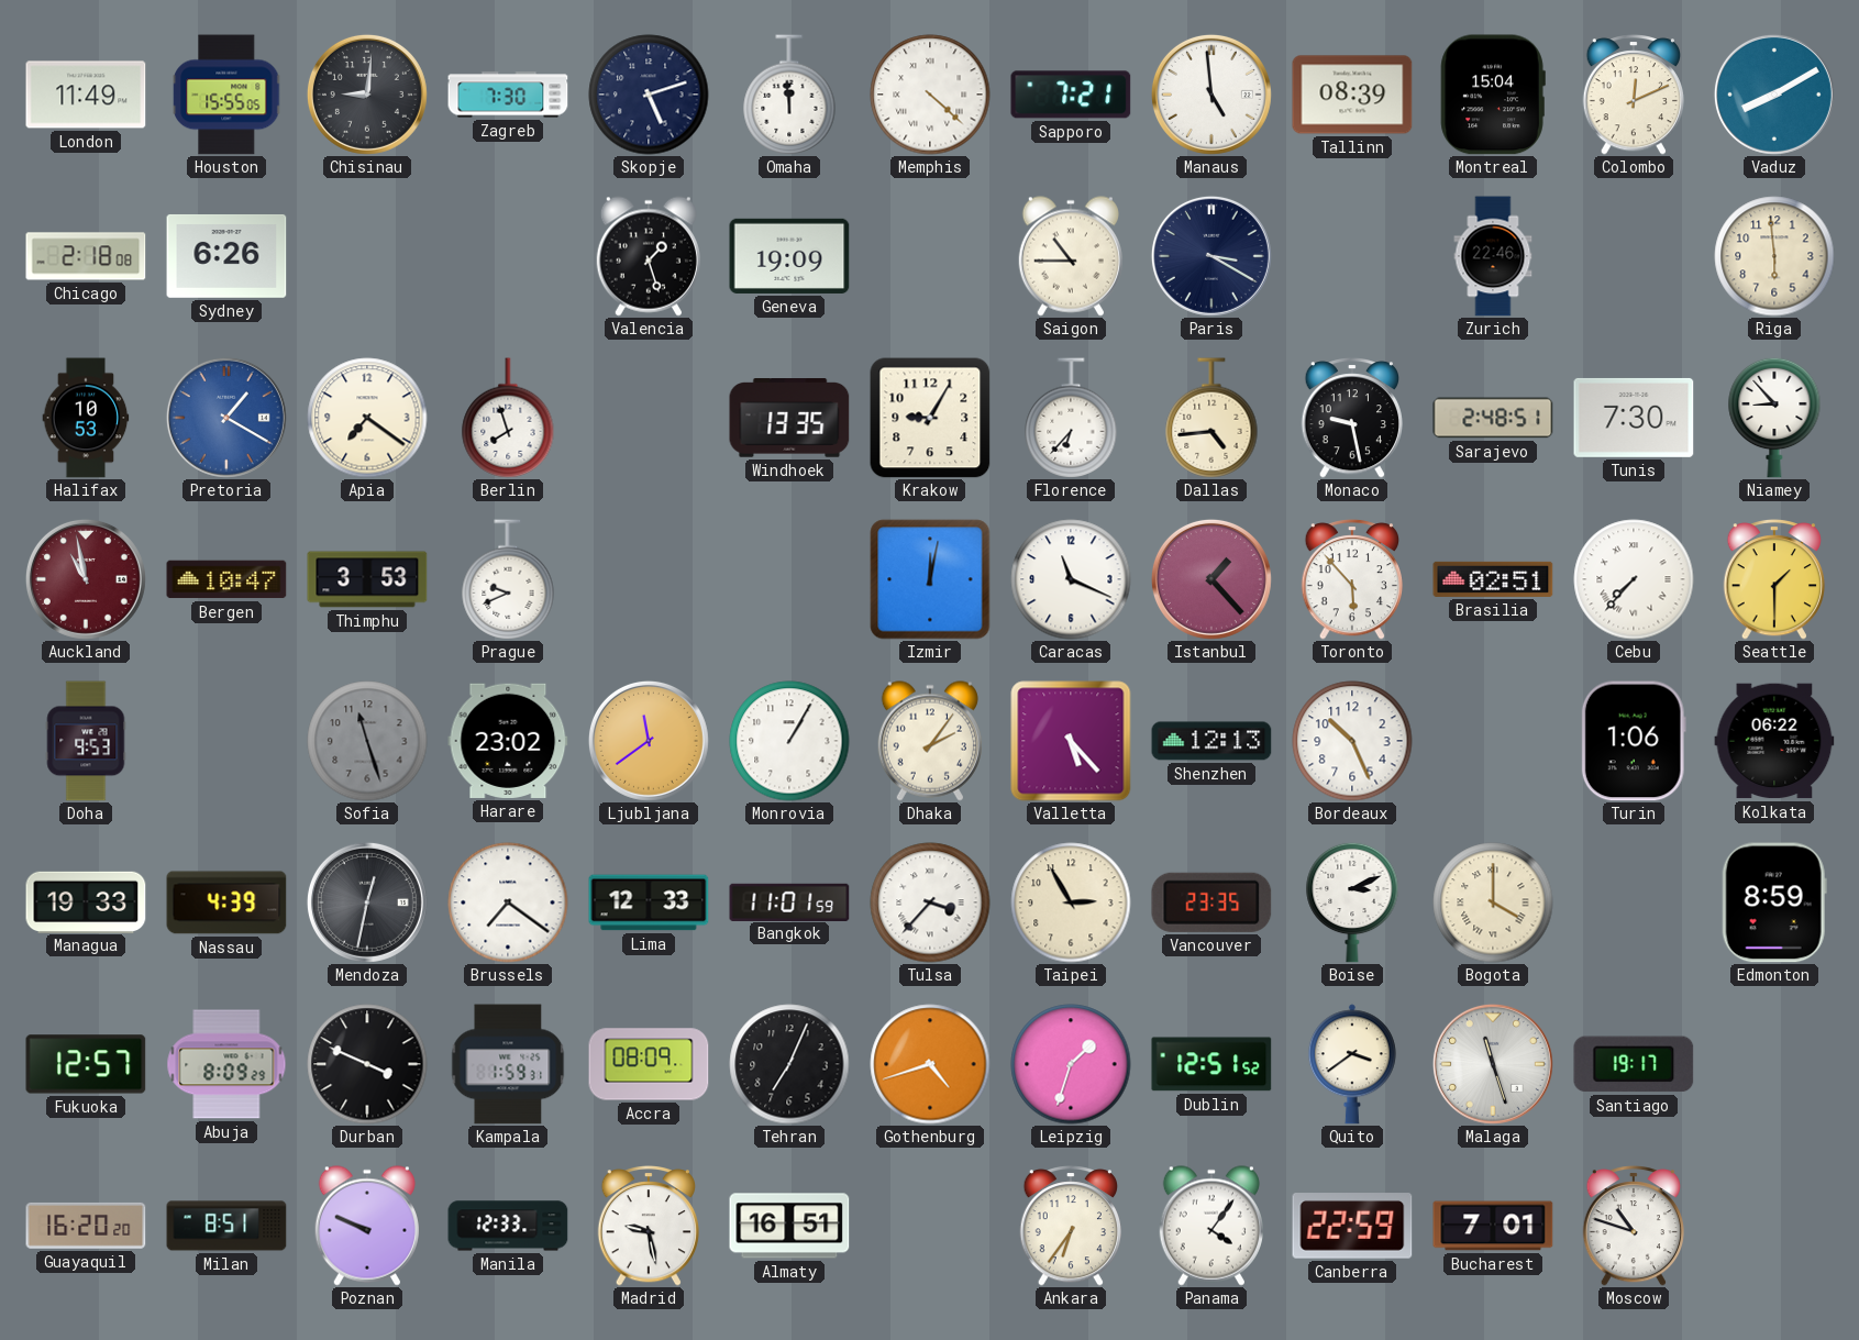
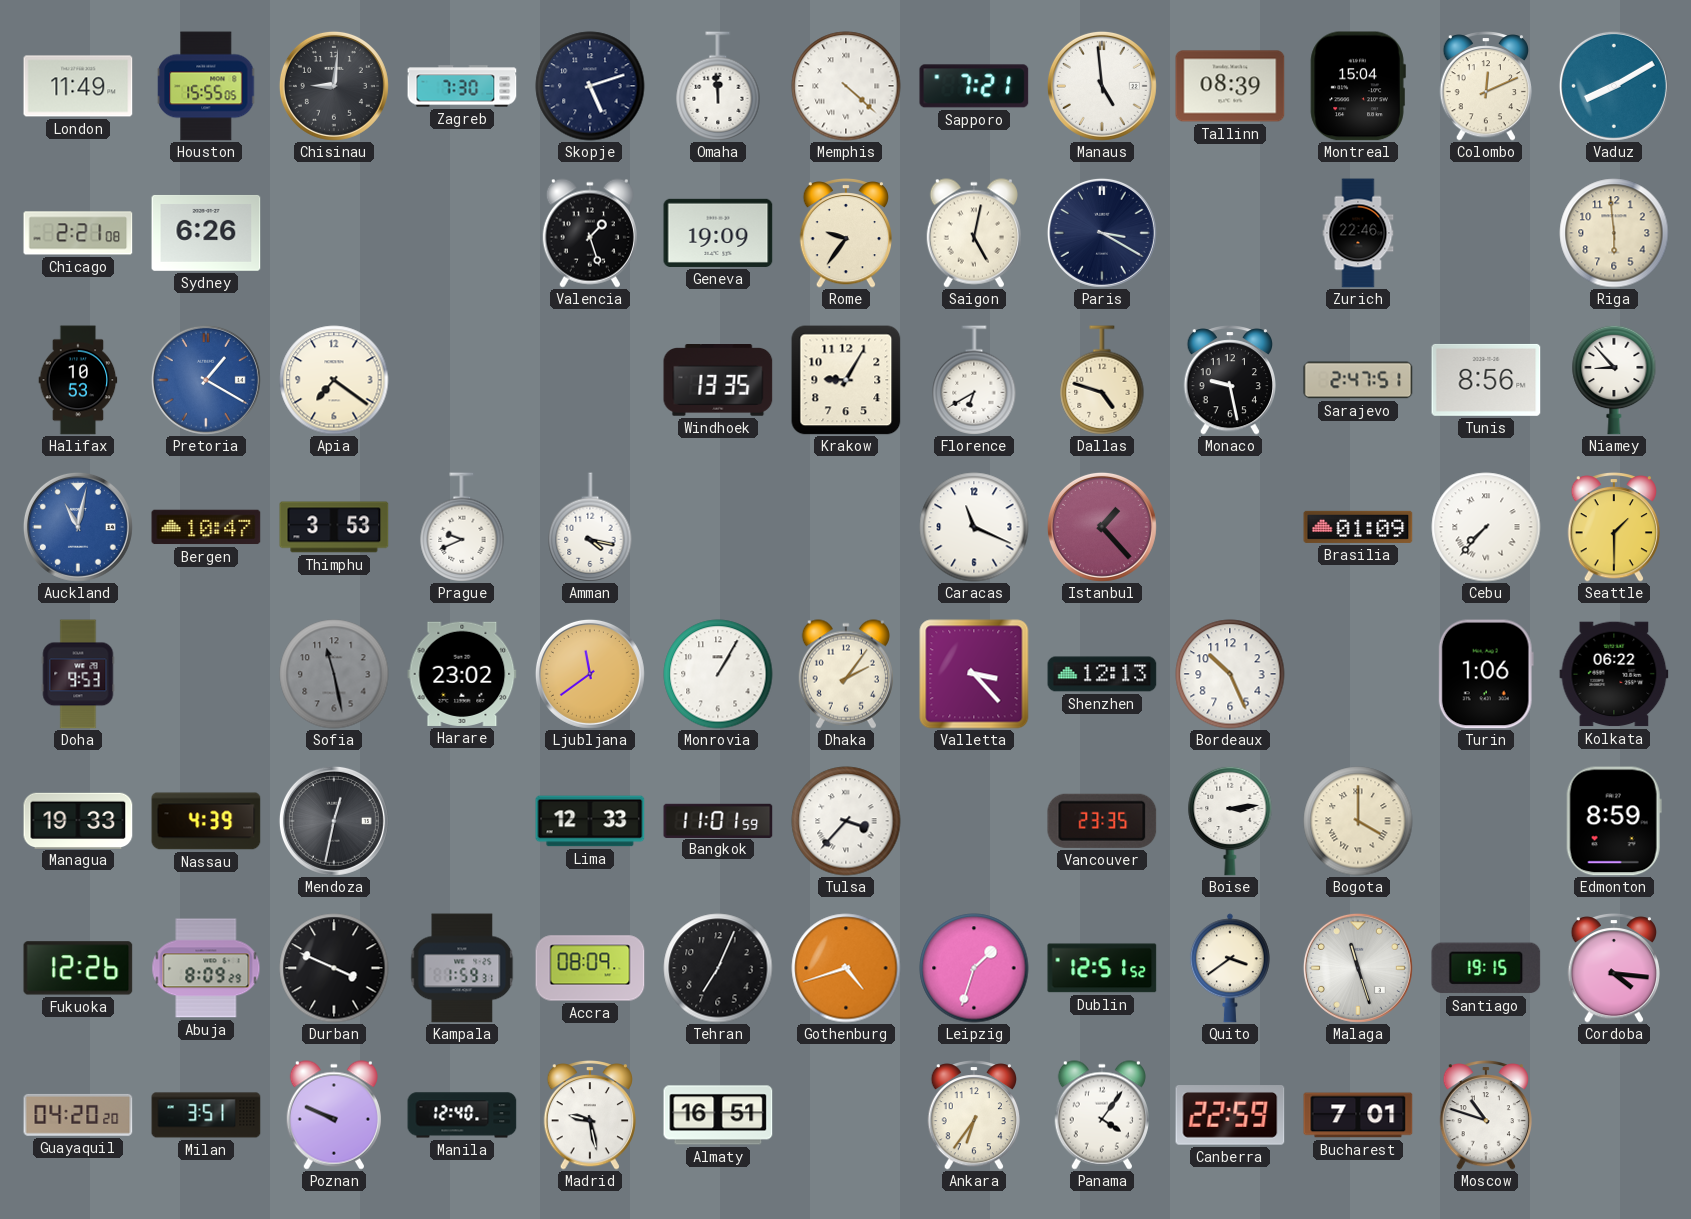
Chicago: 2:18 -> 2:21 (78, 233)
Rome: none -> 9:36 (845, 234)
Saigon: 10:45 -> 5:02 (974, 233)
Berlin: 7:57 -> none (508, 418)
Florence: 6:37 -> 6:40 (974, 380)
Dallas: 4:44 -> 4:48 (1102, 380)
Sarajevo: 2:48 -> 2:47 (1358, 380)
Tunis: 7:30 -> 8:56 (1486, 380)
Auckland: 10:58 -> 11:02 (78, 527)
Auckland dial: burgundy -> blue (78, 527)
Amman: none -> 4:17 (590, 527)
Izmir: 12:02 -> none (930, 579)
Toronto: 5:53 -> none (1351, 580)
Brasilia: 02:51 -> 01:09 (1358, 527)
Sofia: 11:27 -> 11:28 (334, 674)
Valletta: 5:23 -> 3:23 (974, 674)
Brussels: 7:21 -> none (508, 902)
Taipei: 2:55 -> none (1071, 902)
Boise: 3:11 -> 3:14 (1230, 821)
Fukuoka: 12:57 -> 12:26 (78, 968)
Santiago: 19:17 -> 19:15 (1486, 968)
Cordoba: none -> 4:16 (1613, 969)
Guayaquil: 16:20 -> 04:20 (78, 1115)
Milan: 8:51 -> 3:51 (206, 1115)
Manila: 12:33 -> 12:40 (462, 1115)
